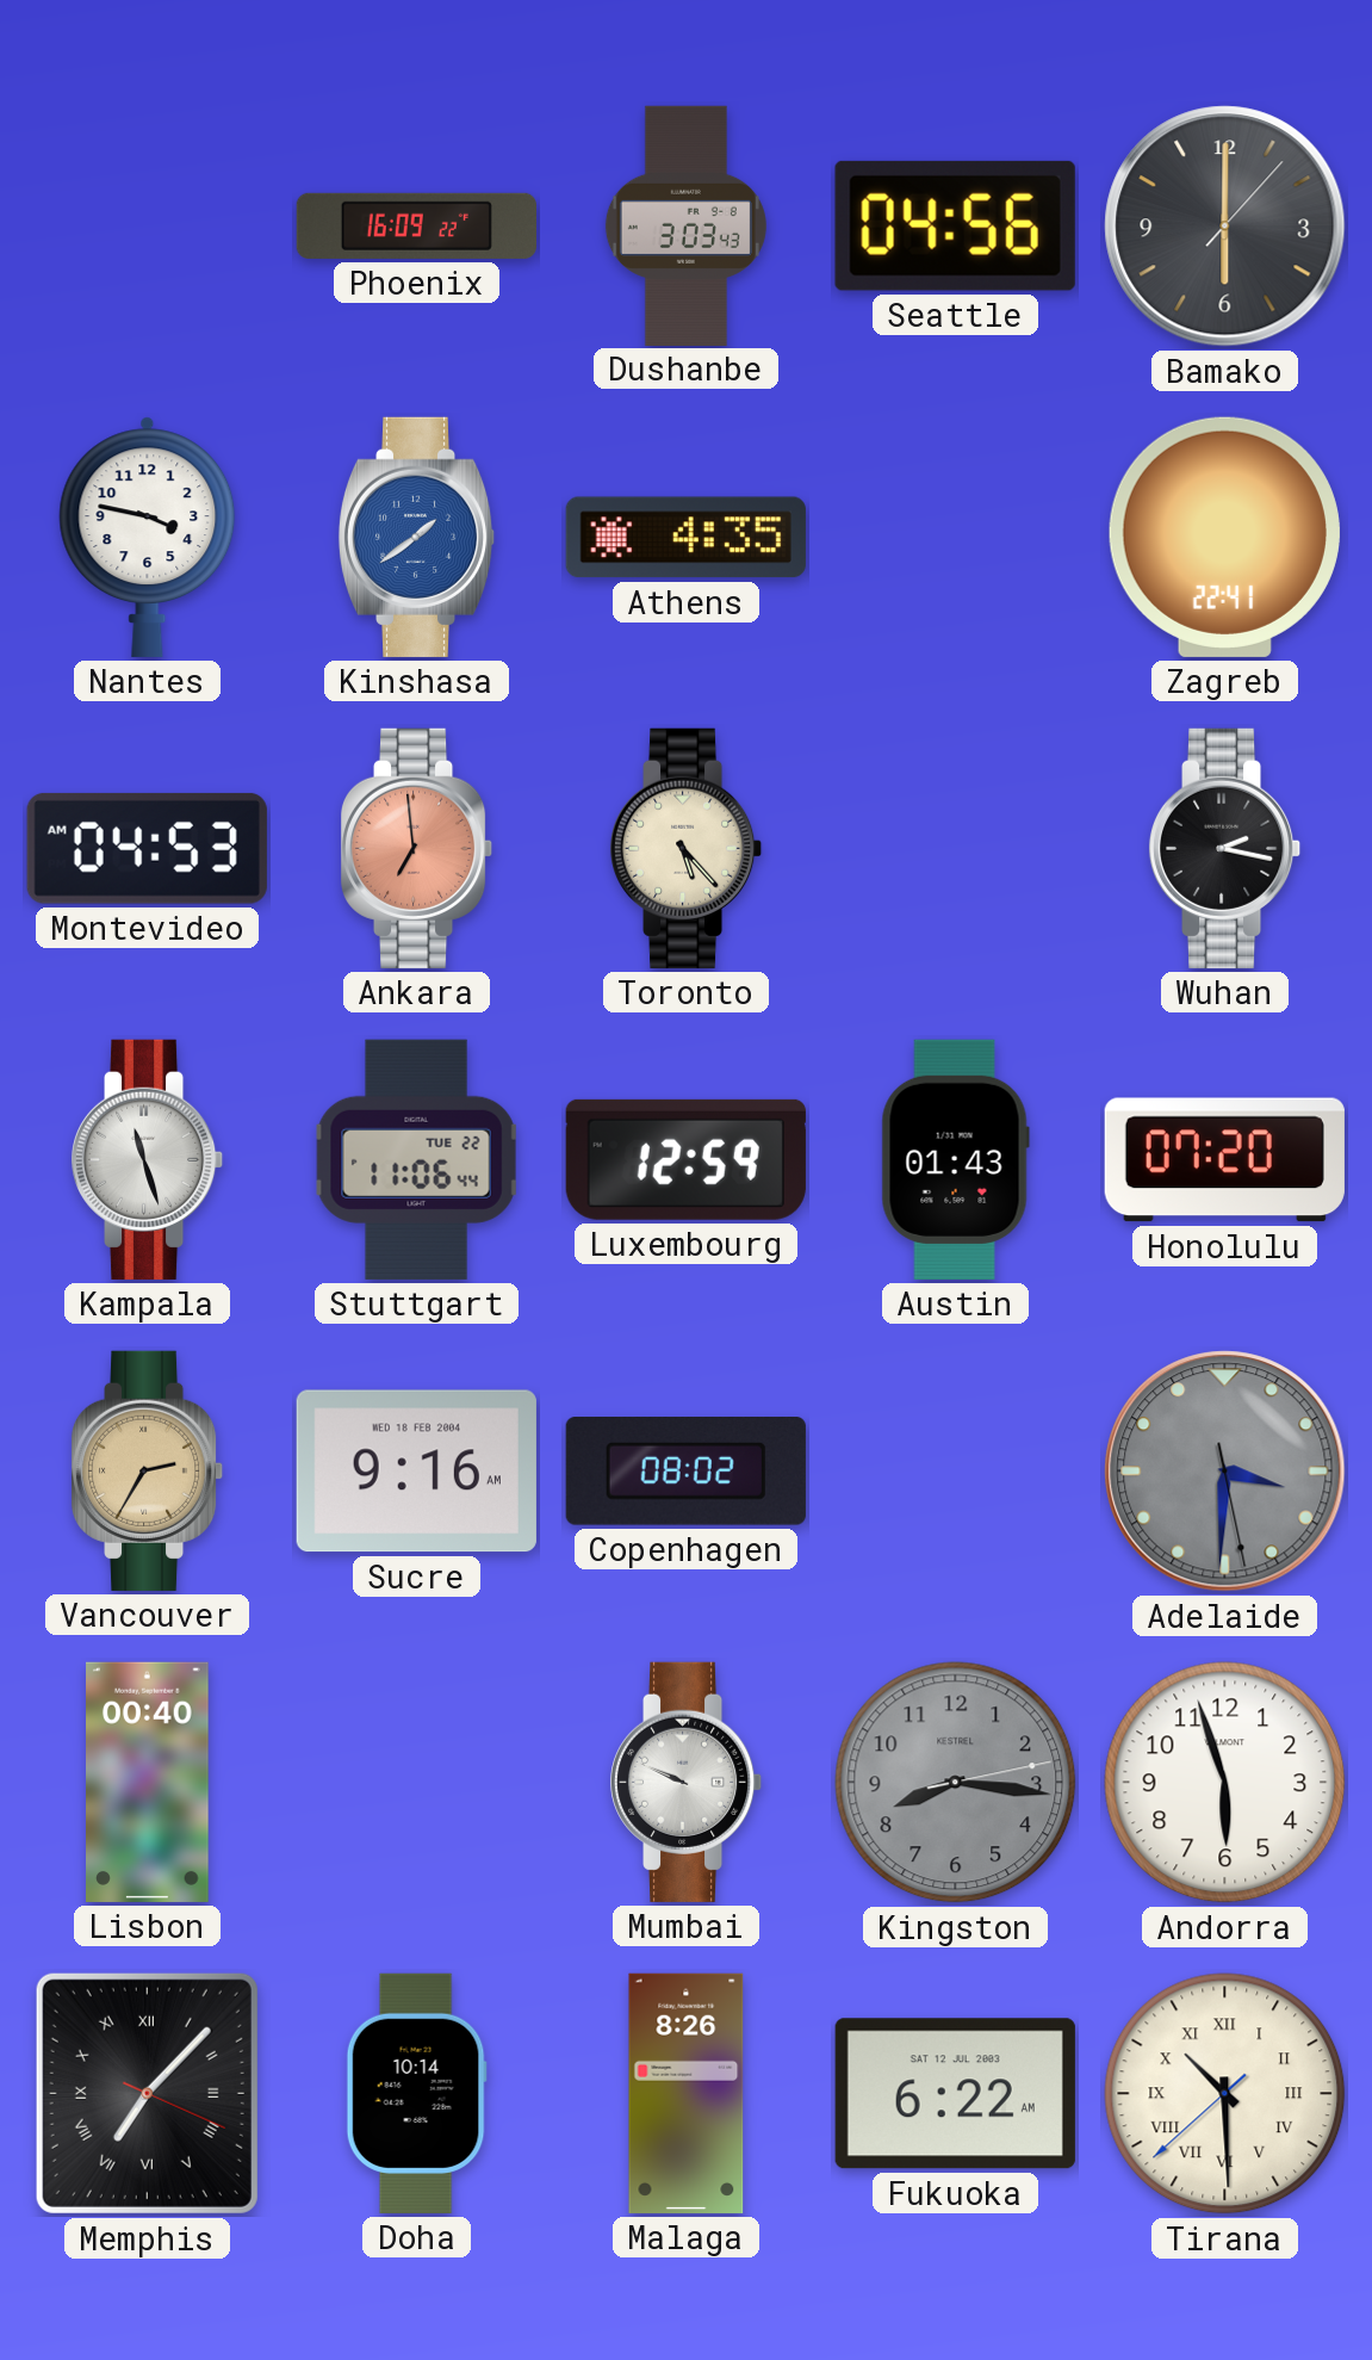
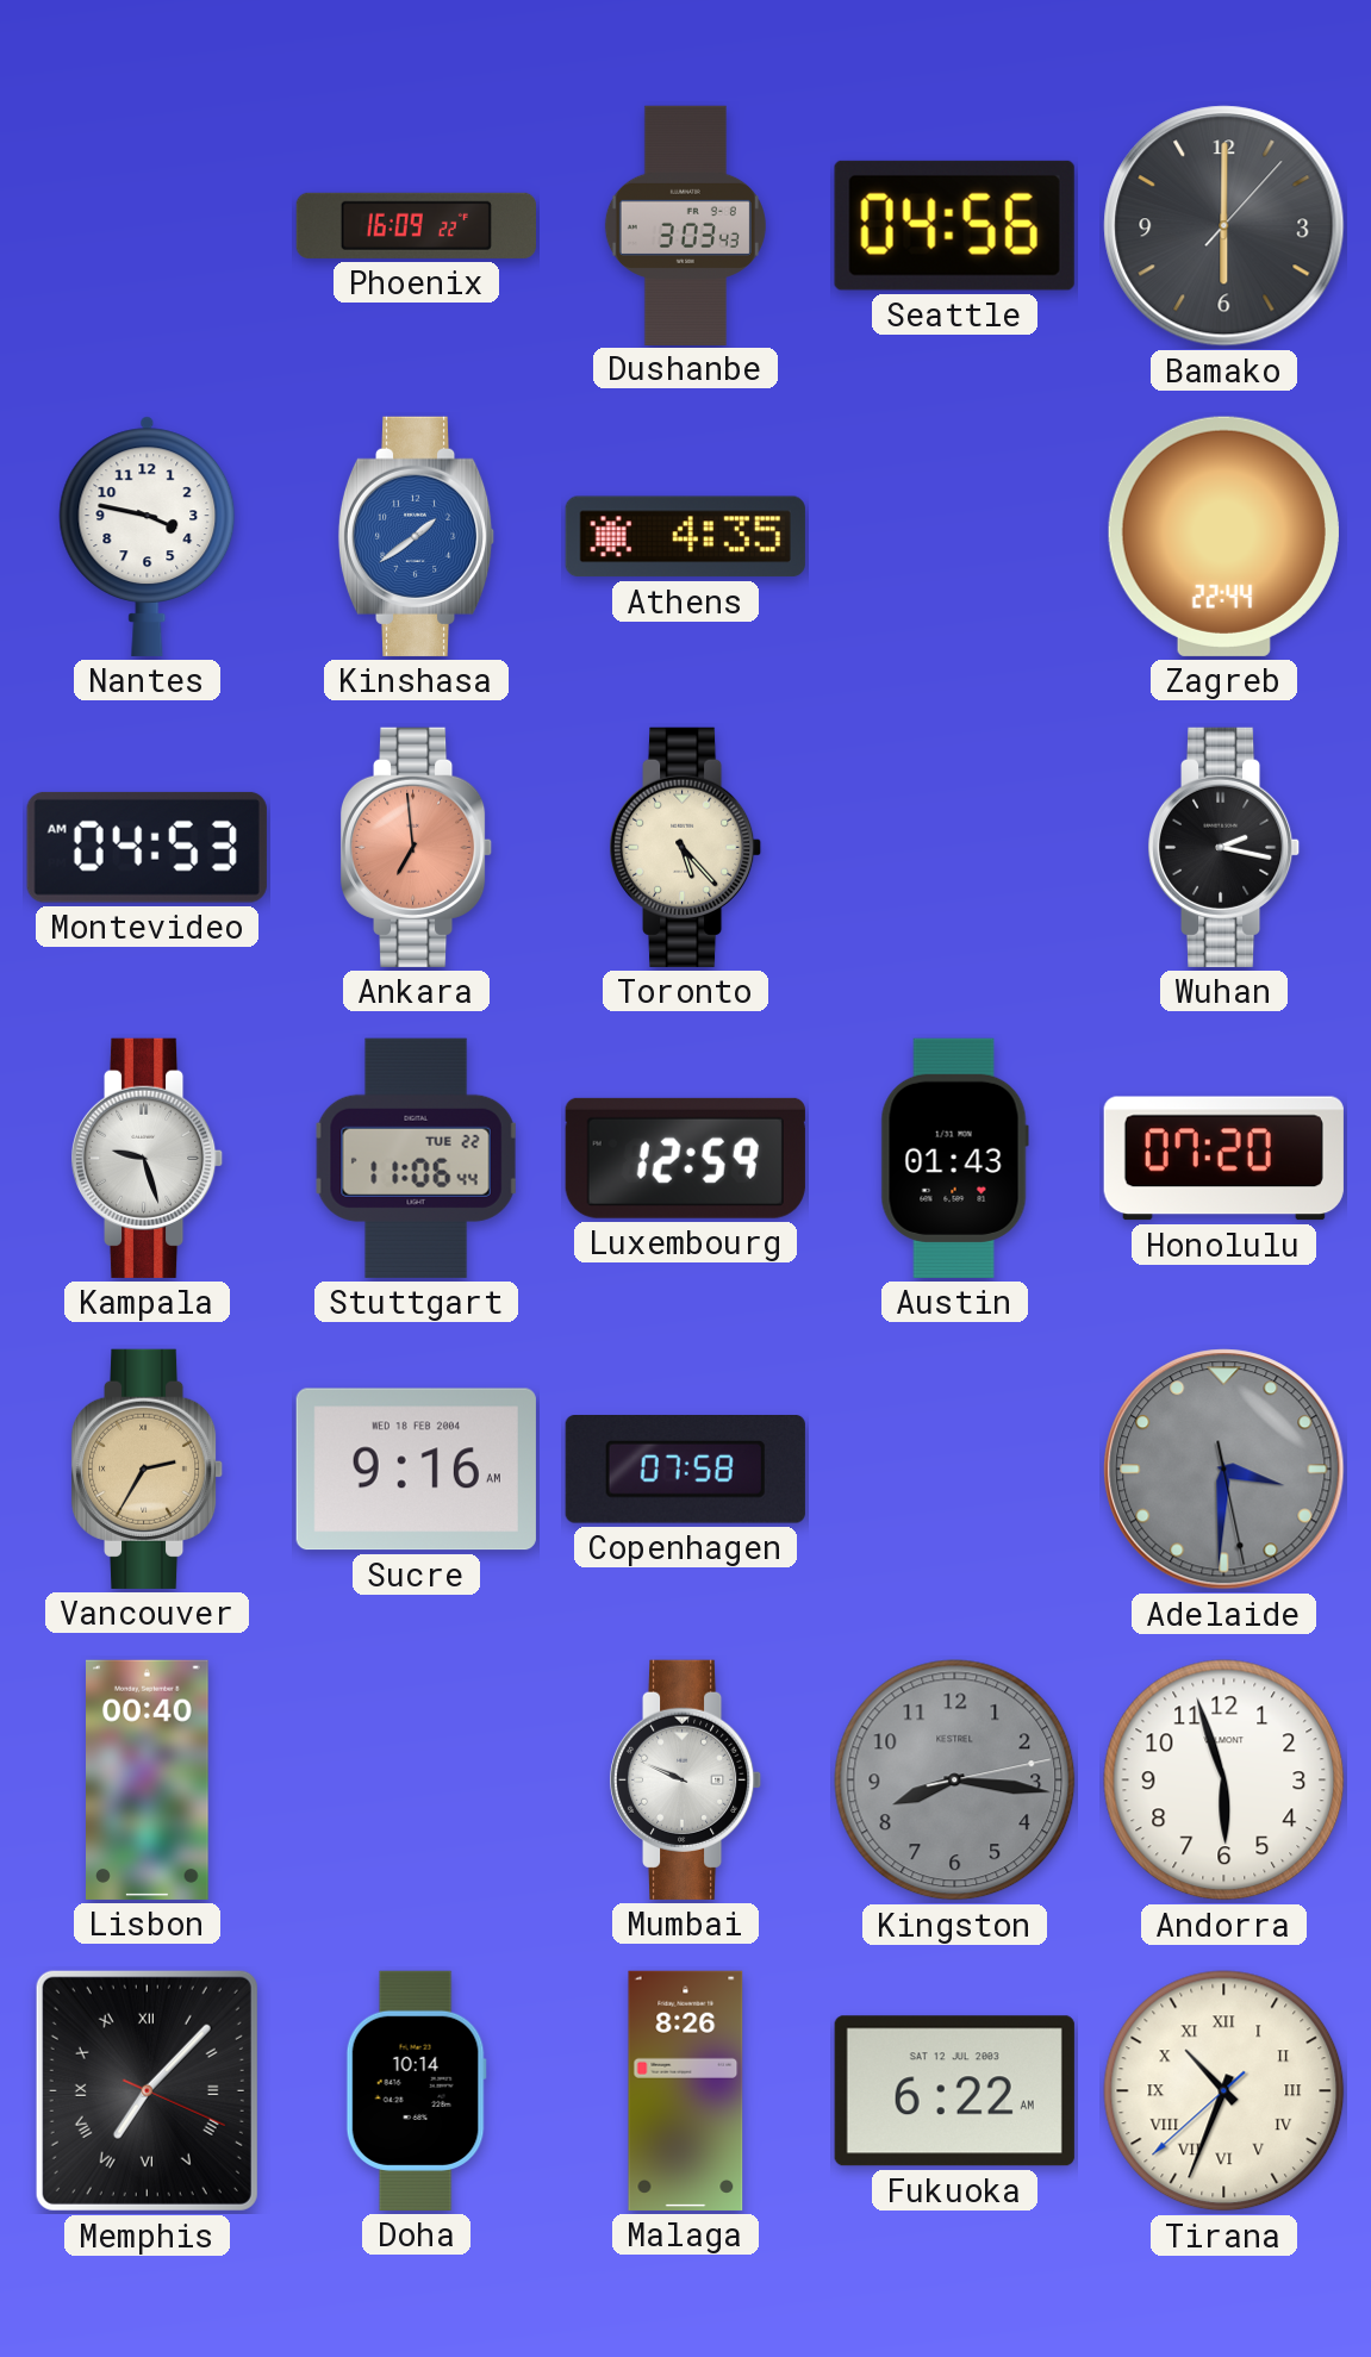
Zagreb: 22:41 -> 22:44 (1223, 536)
Kampala: 11:27 -> 9:27 (148, 1158)
Copenhagen: 08:02 -> 07:58 (685, 1470)
Tirana: 10:29 -> 10:33 (1224, 2091)
